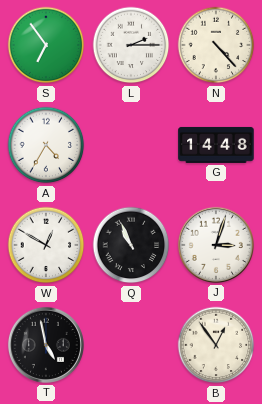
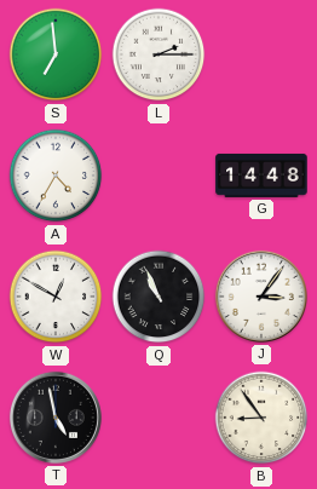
S: 6:54 -> 6:59 (56, 54)
N: 4:23 -> none (216, 45)
J: 3:03 -> 3:06 (261, 297)
B: 12:54 -> 8:54 (261, 418)
